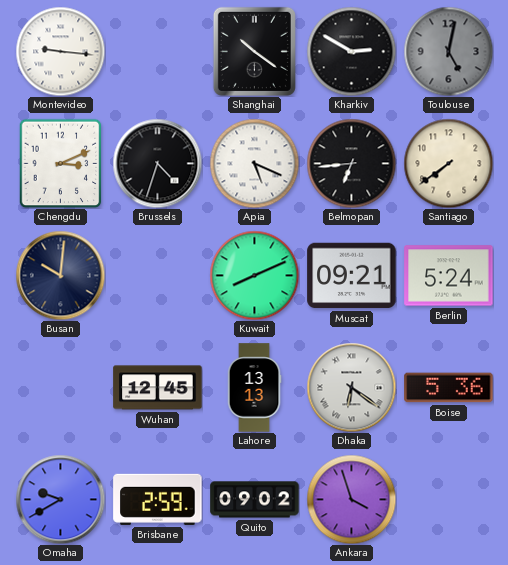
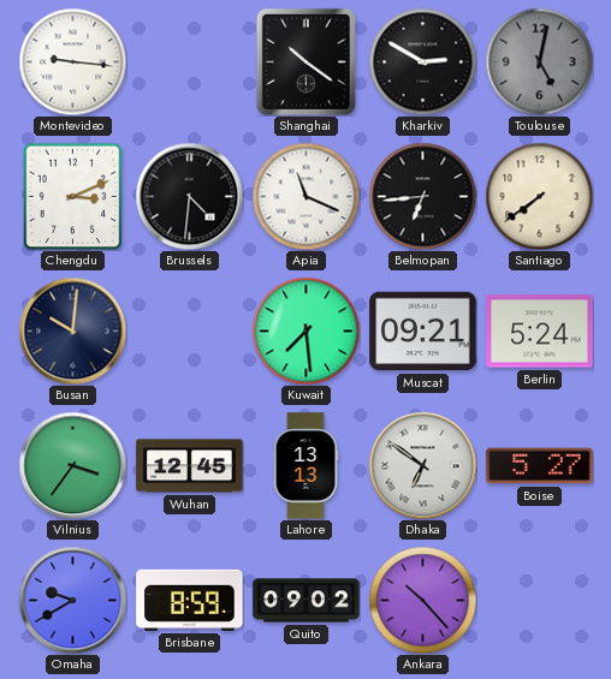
Brussels: 4:33 -> 4:31 (189, 196)
Apia: 5:19 -> 11:19 (305, 196)
Kuwait: 8:11 -> 7:29 (305, 330)
Vilnius: none -> 3:36 (72, 465)
Dhaka: 6:21 -> 6:51 (422, 465)
Boise: 5:36 -> 5:27 (540, 466)
Brisbane: 2:59 -> 8:59 (190, 600)
Ankara: 3:57 -> 10:23 (422, 600)
